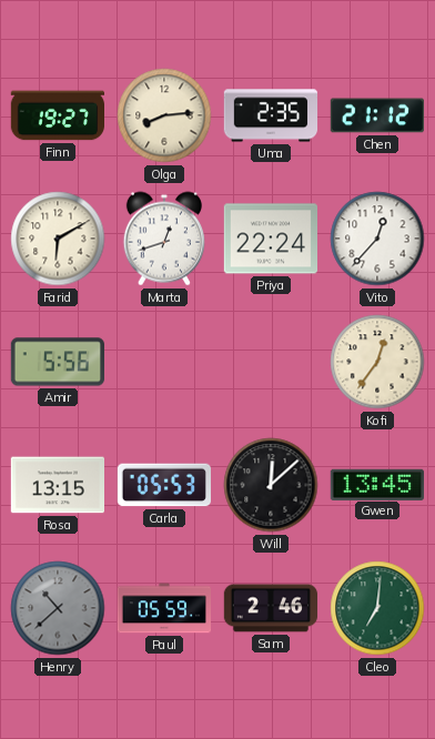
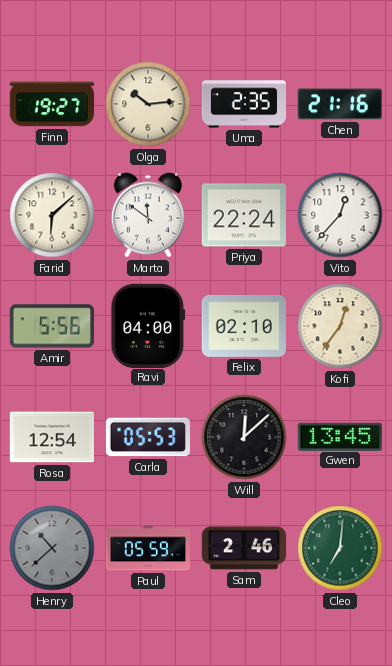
Olga: 8:14 -> 10:14 (148, 104)
Chen: 21:12 -> 21:16 (339, 104)
Farid: 6:10 -> 6:08 (52, 215)
Marta: 12:42 -> 11:51 (148, 215)
Ravi: none -> 04:00 (148, 325)
Felix: none -> 02:10 (243, 326)
Rosa: 13:15 -> 12:54 (51, 437)
